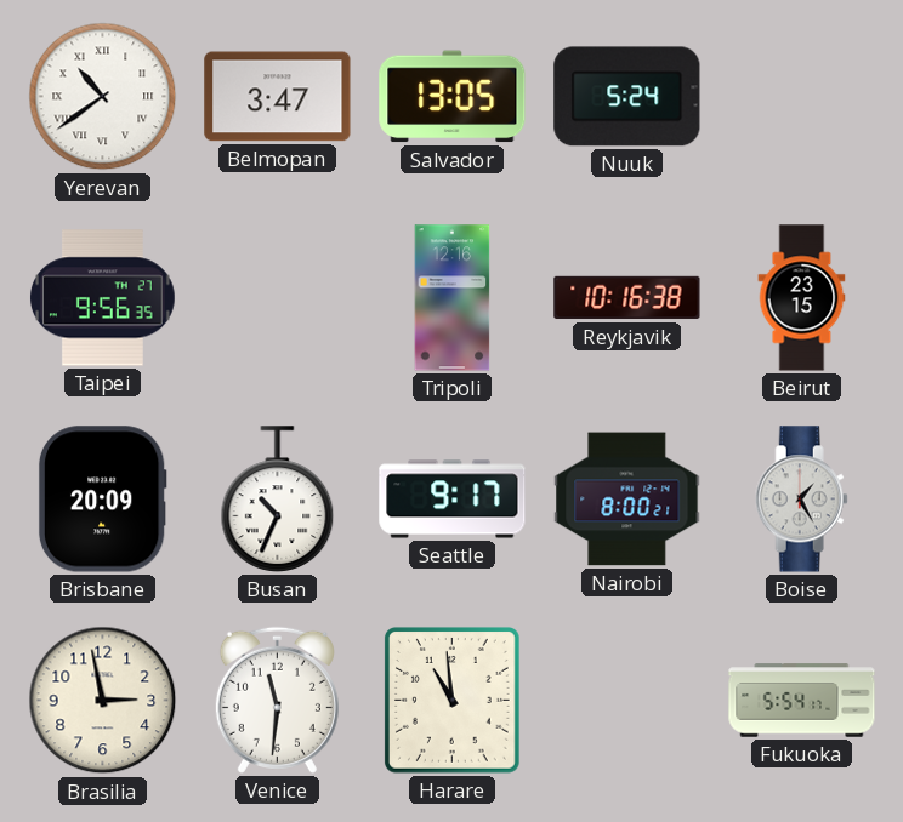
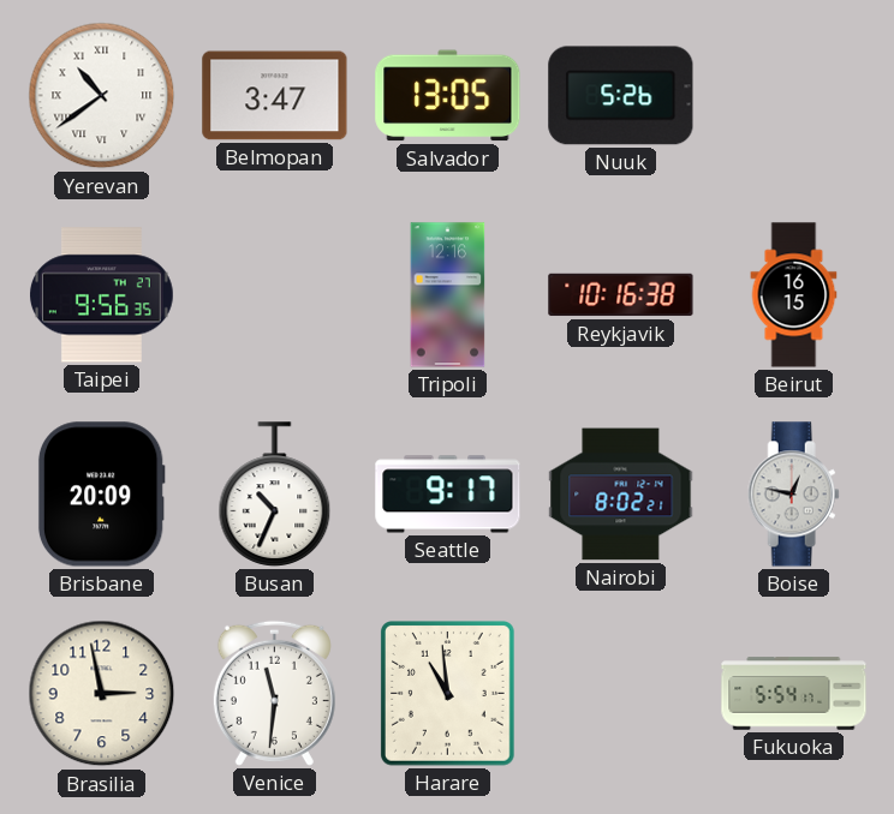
Nuuk: 5:24 -> 5:26 (621, 96)
Beirut: 23:15 -> 16:15 (794, 295)
Nairobi: 8:00 -> 8:02 (621, 495)
Boise: 1:25 -> 12:47 (793, 495)
